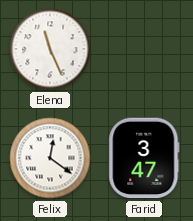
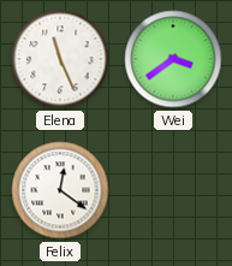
Wei: none -> 3:39 (173, 59)
Farid: 3:47 -> none (144, 158)
